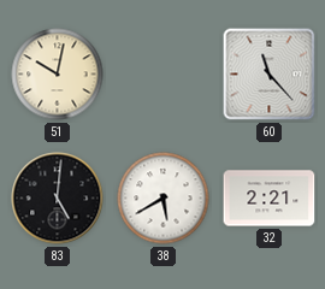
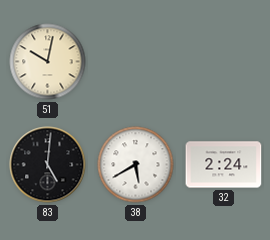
60: 11:23 -> none (270, 75)
32: 2:21 -> 2:24 (224, 165)
